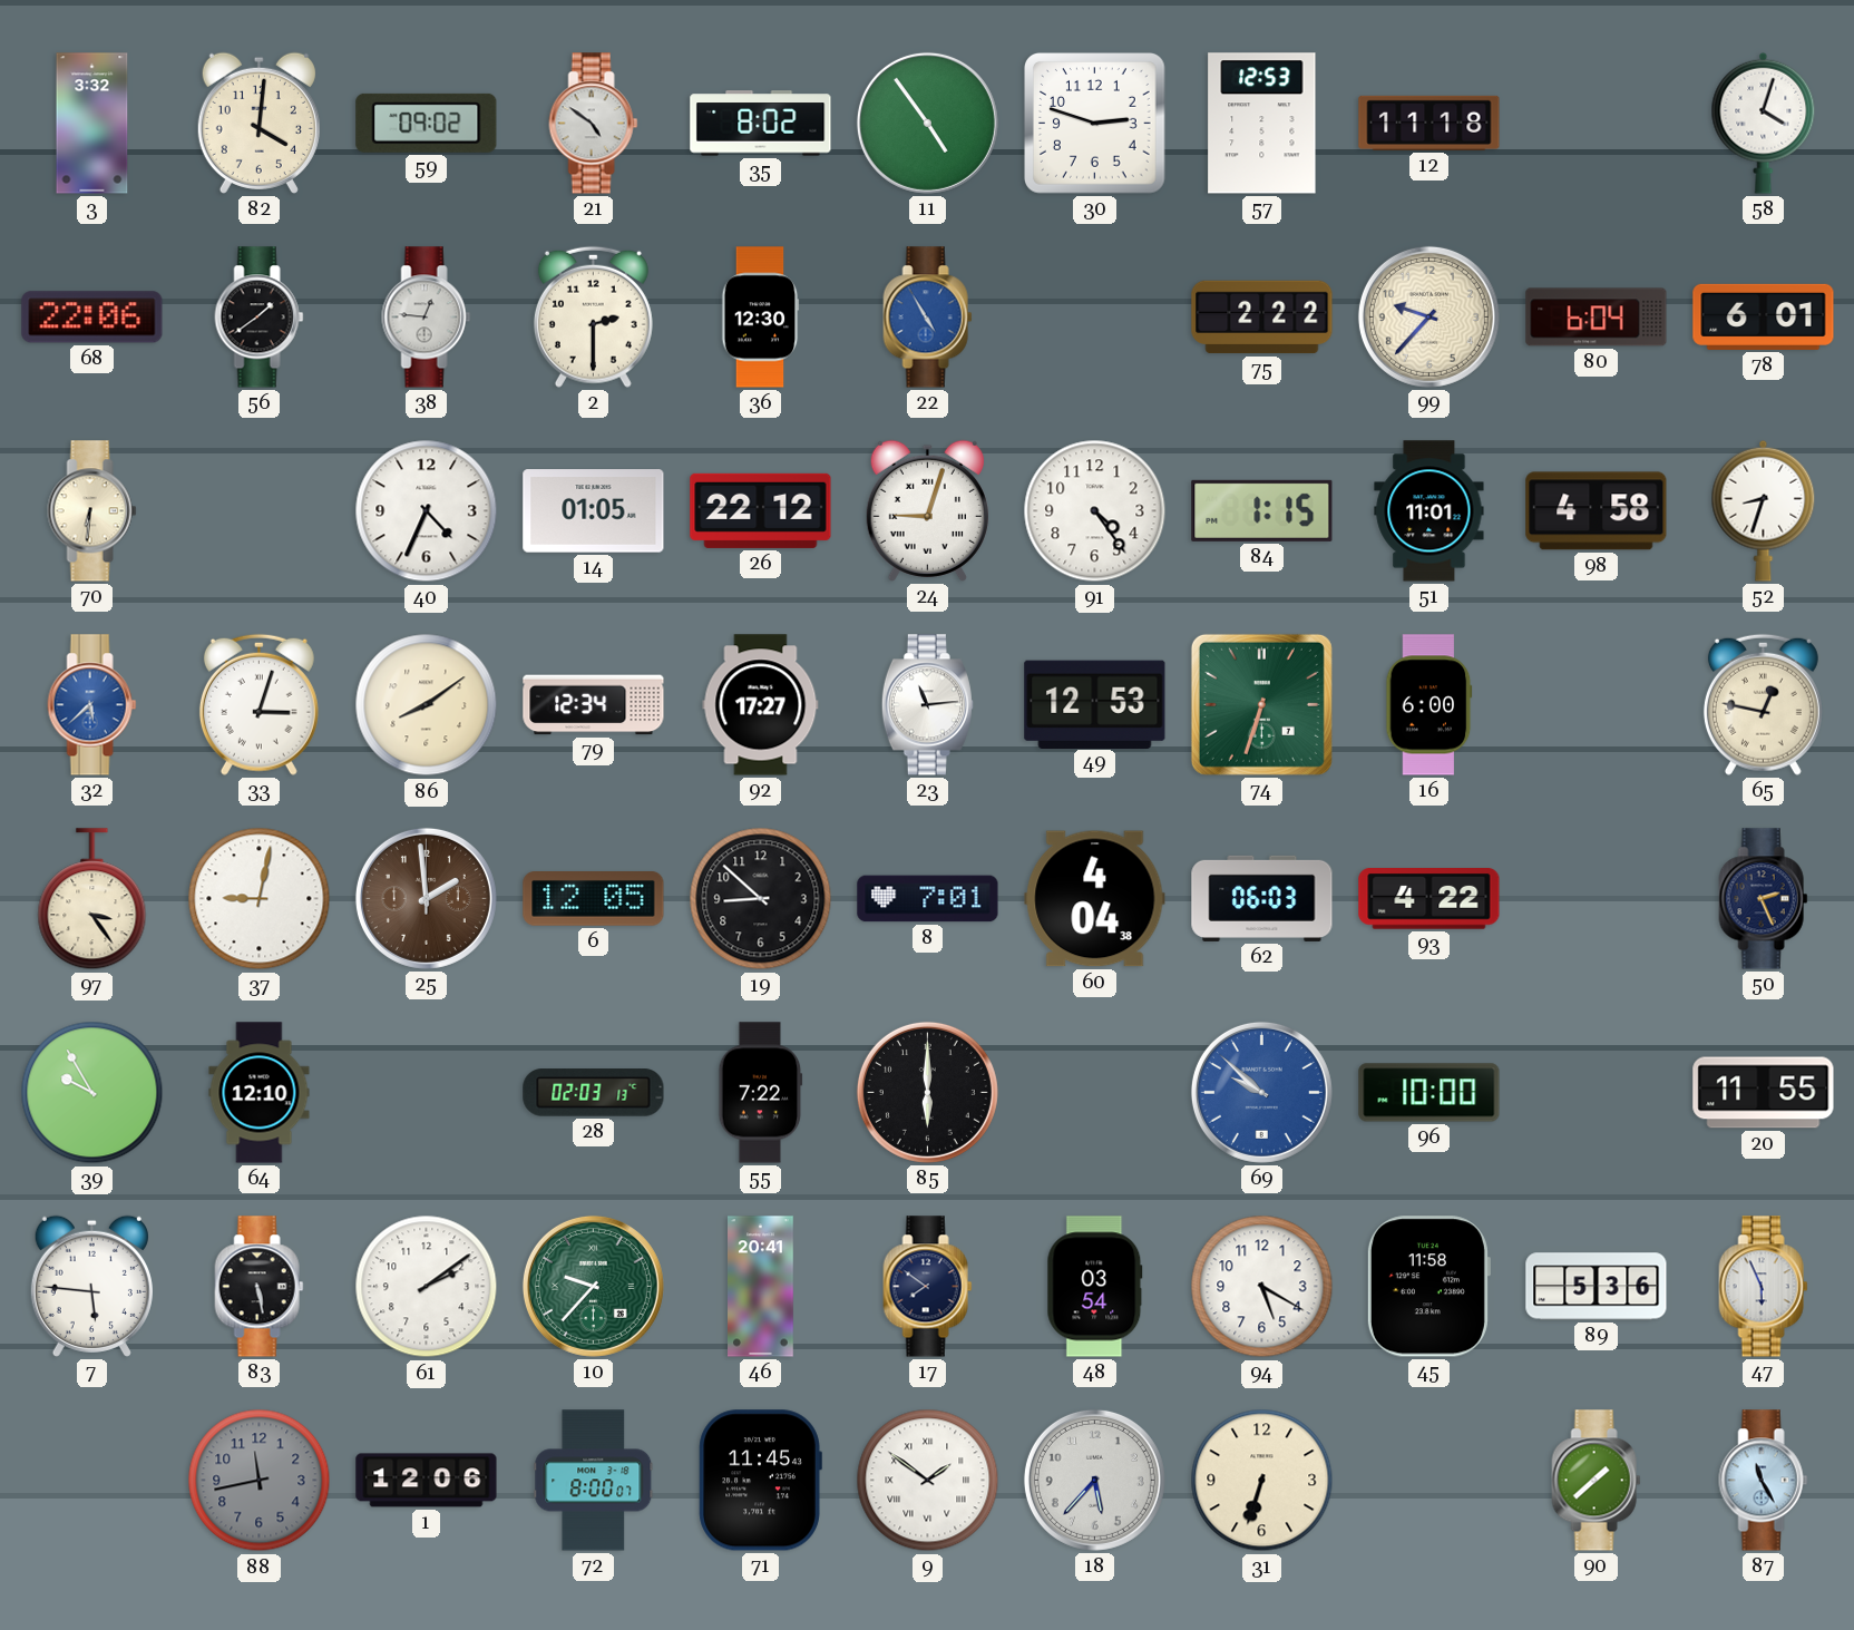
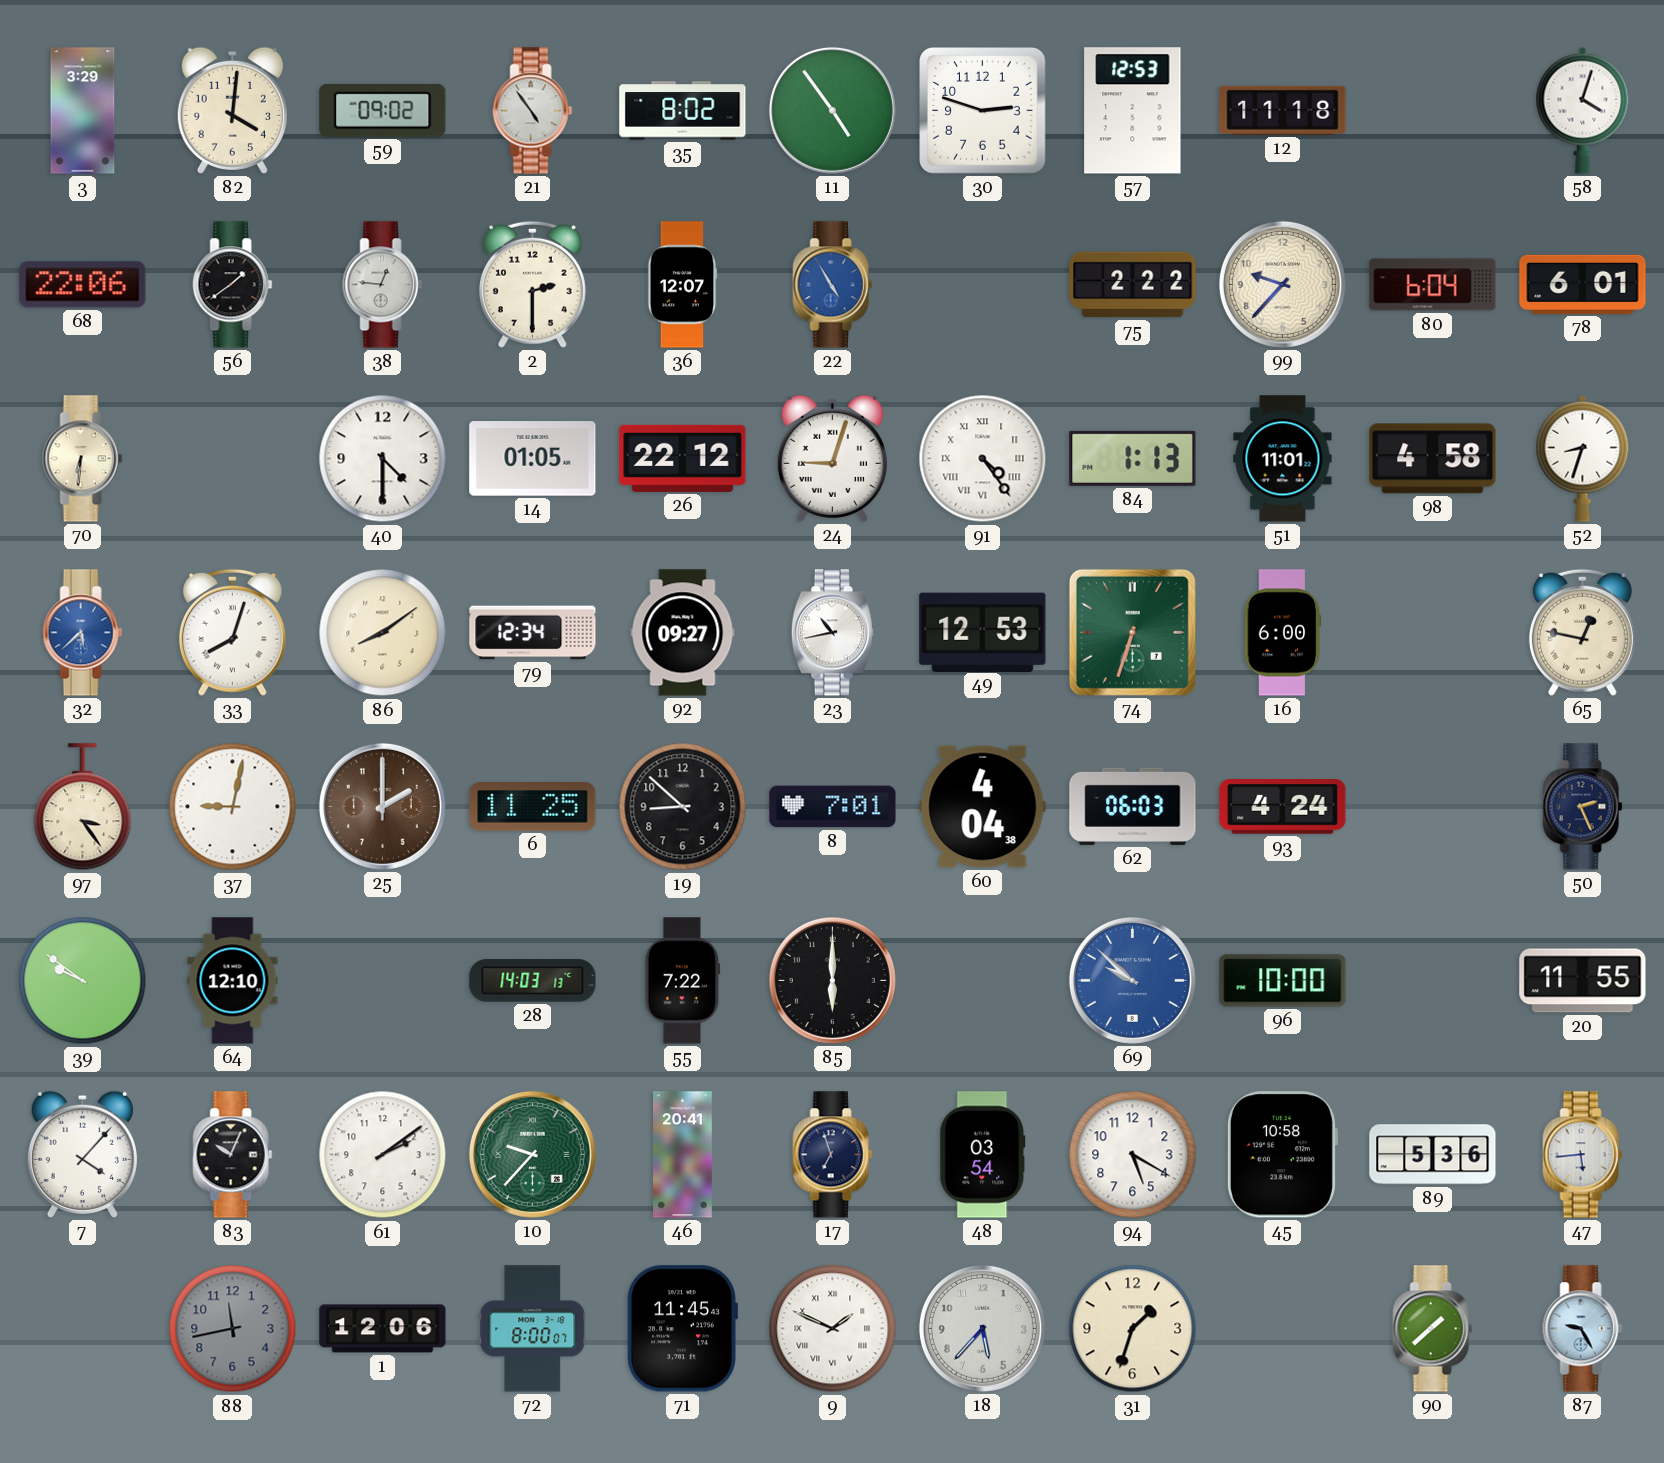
3: 3:32 -> 3:29 (83, 111)
21: 4:51 -> 4:54 (533, 111)
36: 12:30 -> 12:07 (682, 285)
40: 4:34 -> 4:30 (383, 459)
91 numerals: Arabic -> Roman (983, 459)
84: 1:15 -> 1:13 (1133, 458)
33: 3:03 -> 8:03 (232, 632)
92: 17:27 -> 09:27 (683, 633)
23: 11:14 -> 10:43 (832, 633)
25: 1:59 -> 2:00 (382, 806)
6: 12:05 -> 11:25 (533, 807)
93: 4:22 -> 4:24 (1283, 807)
39: 9:55 -> 9:51 (83, 981)
28: 02:03 -> 14:03 (533, 981)
7: 5:46 -> 4:07 (82, 1154)
83: 5:28 -> 10:04 (233, 1155)
17: 7:51 -> 6:57 (833, 1155)
45: 11:58 -> 10:58 (1282, 1155)
47: 5:56 -> 5:44 (1583, 1155)
9: 1:51 -> 1:49 (833, 1329)
31: 6:33 -> 1:33 (1133, 1329)
87: 11:25 -> 9:25 (1583, 1329)
